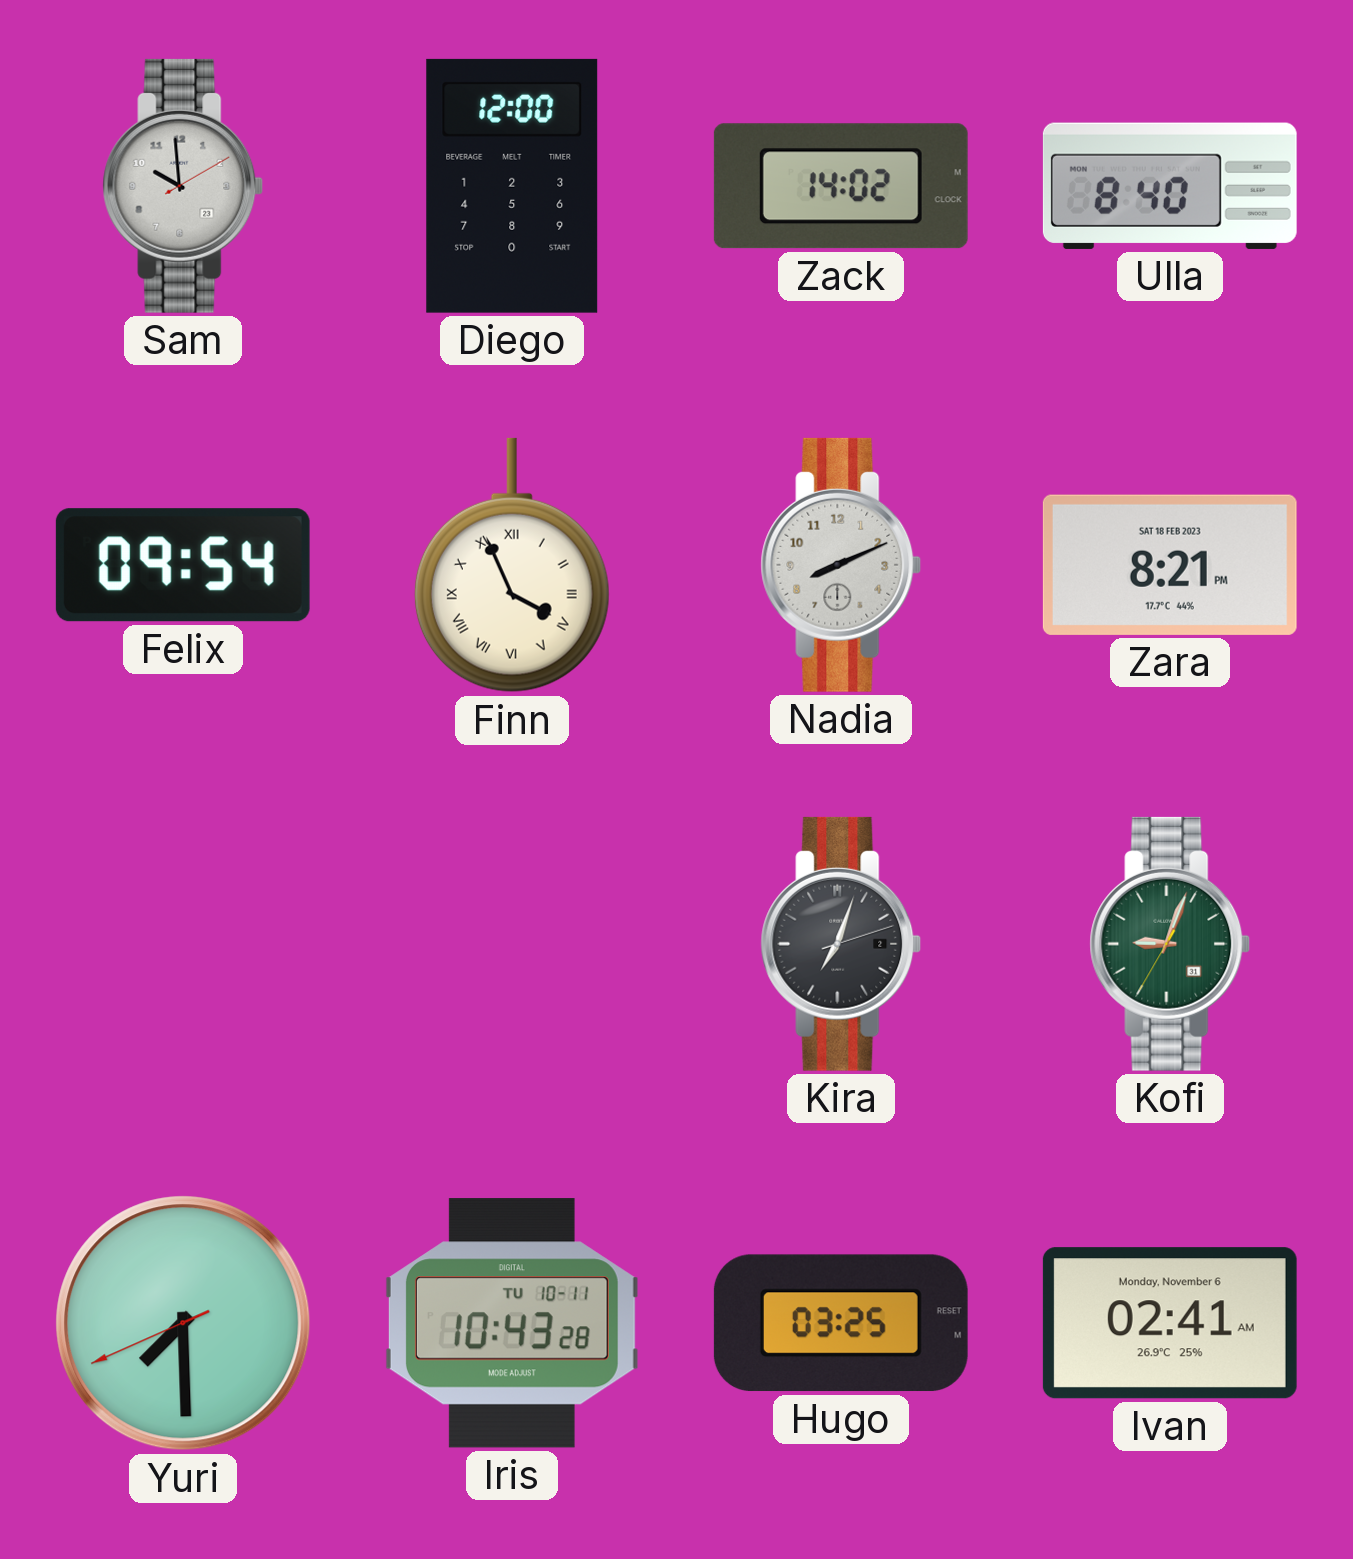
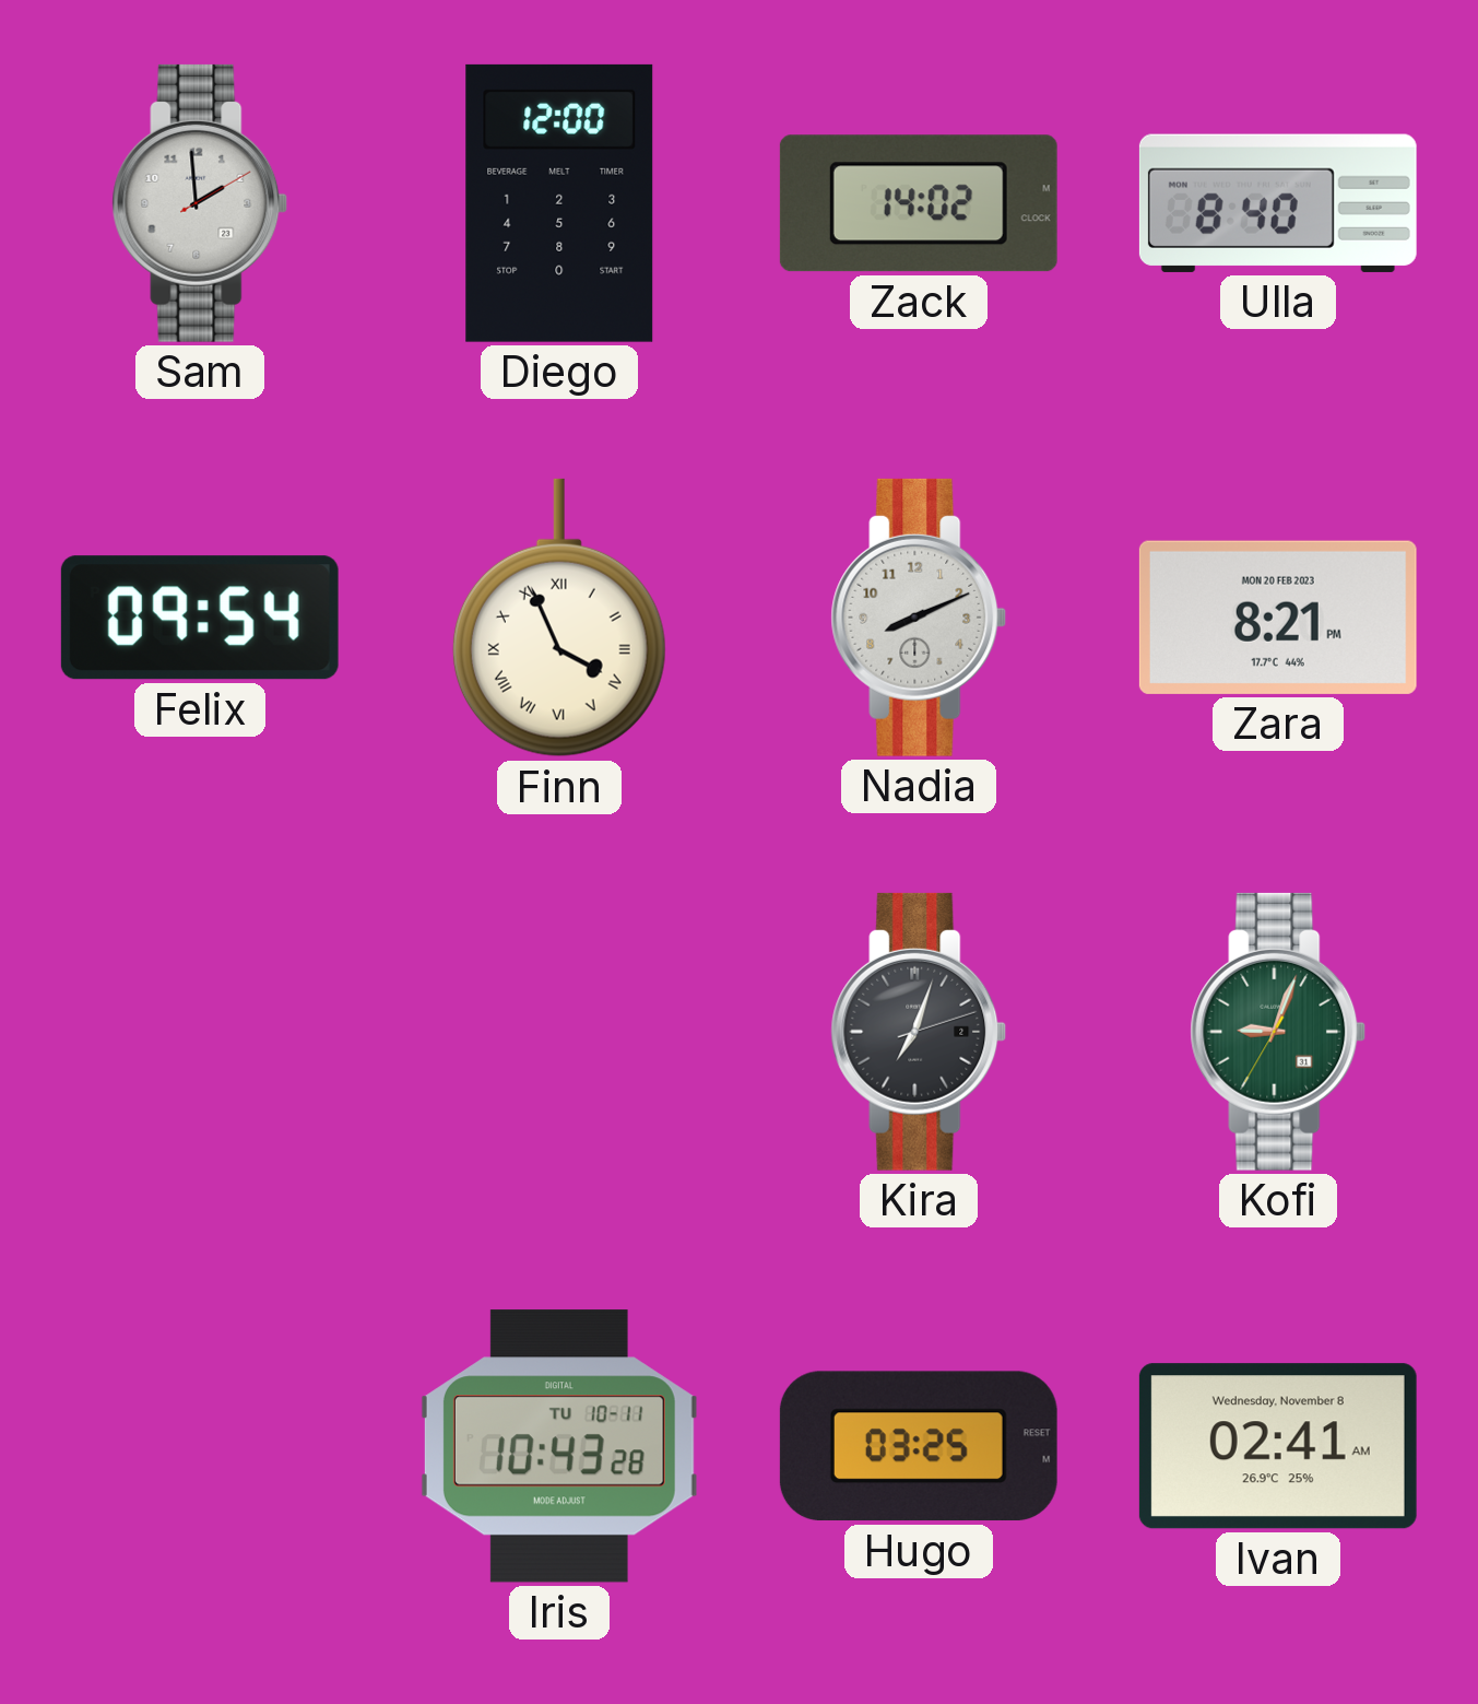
Sam: 9:59 -> 1:59 (200, 203)
Zara date: SAT 18 FEB 2023 -> MON 20 FEB 2023 (1278, 618)
Yuri: 7:29 -> none (183, 1323)
Ivan date: Monday, November 6 -> Wednesday, November 8 (1278, 1446)
